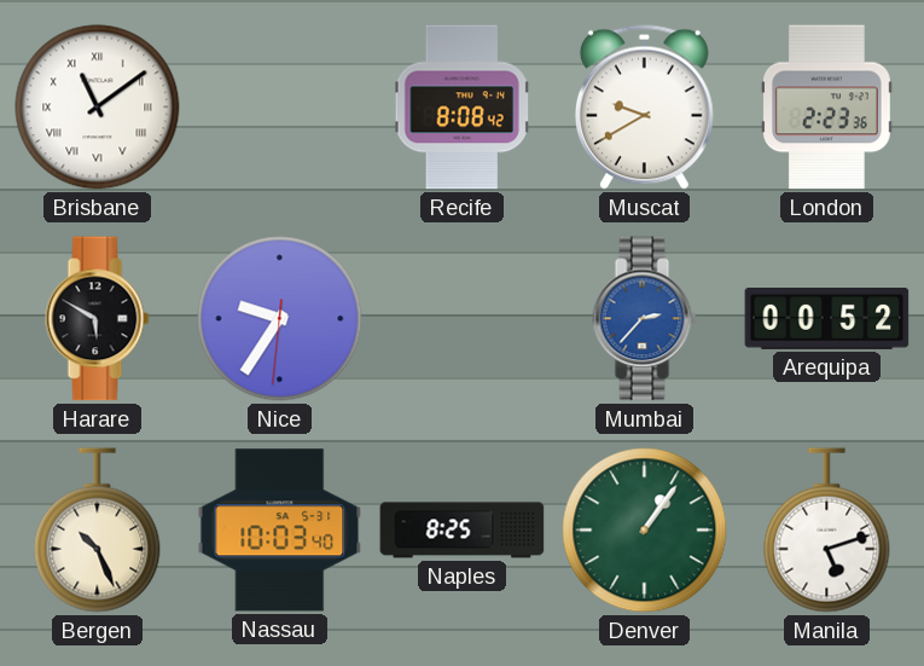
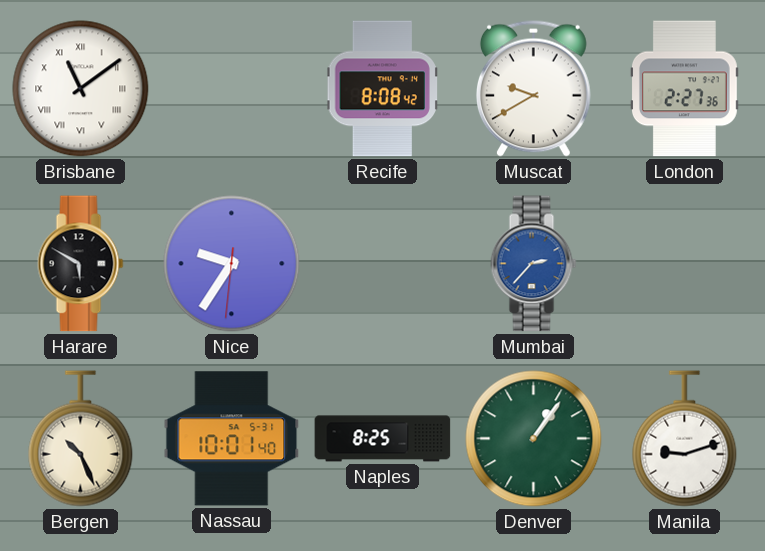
London: 2:23 -> 2:27 (684, 89)
Arequipa: 00:52 -> none (827, 319)
Nassau: 10:03 -> 10:01 (232, 439)
Manila: 5:12 -> 9:12 (685, 439)
